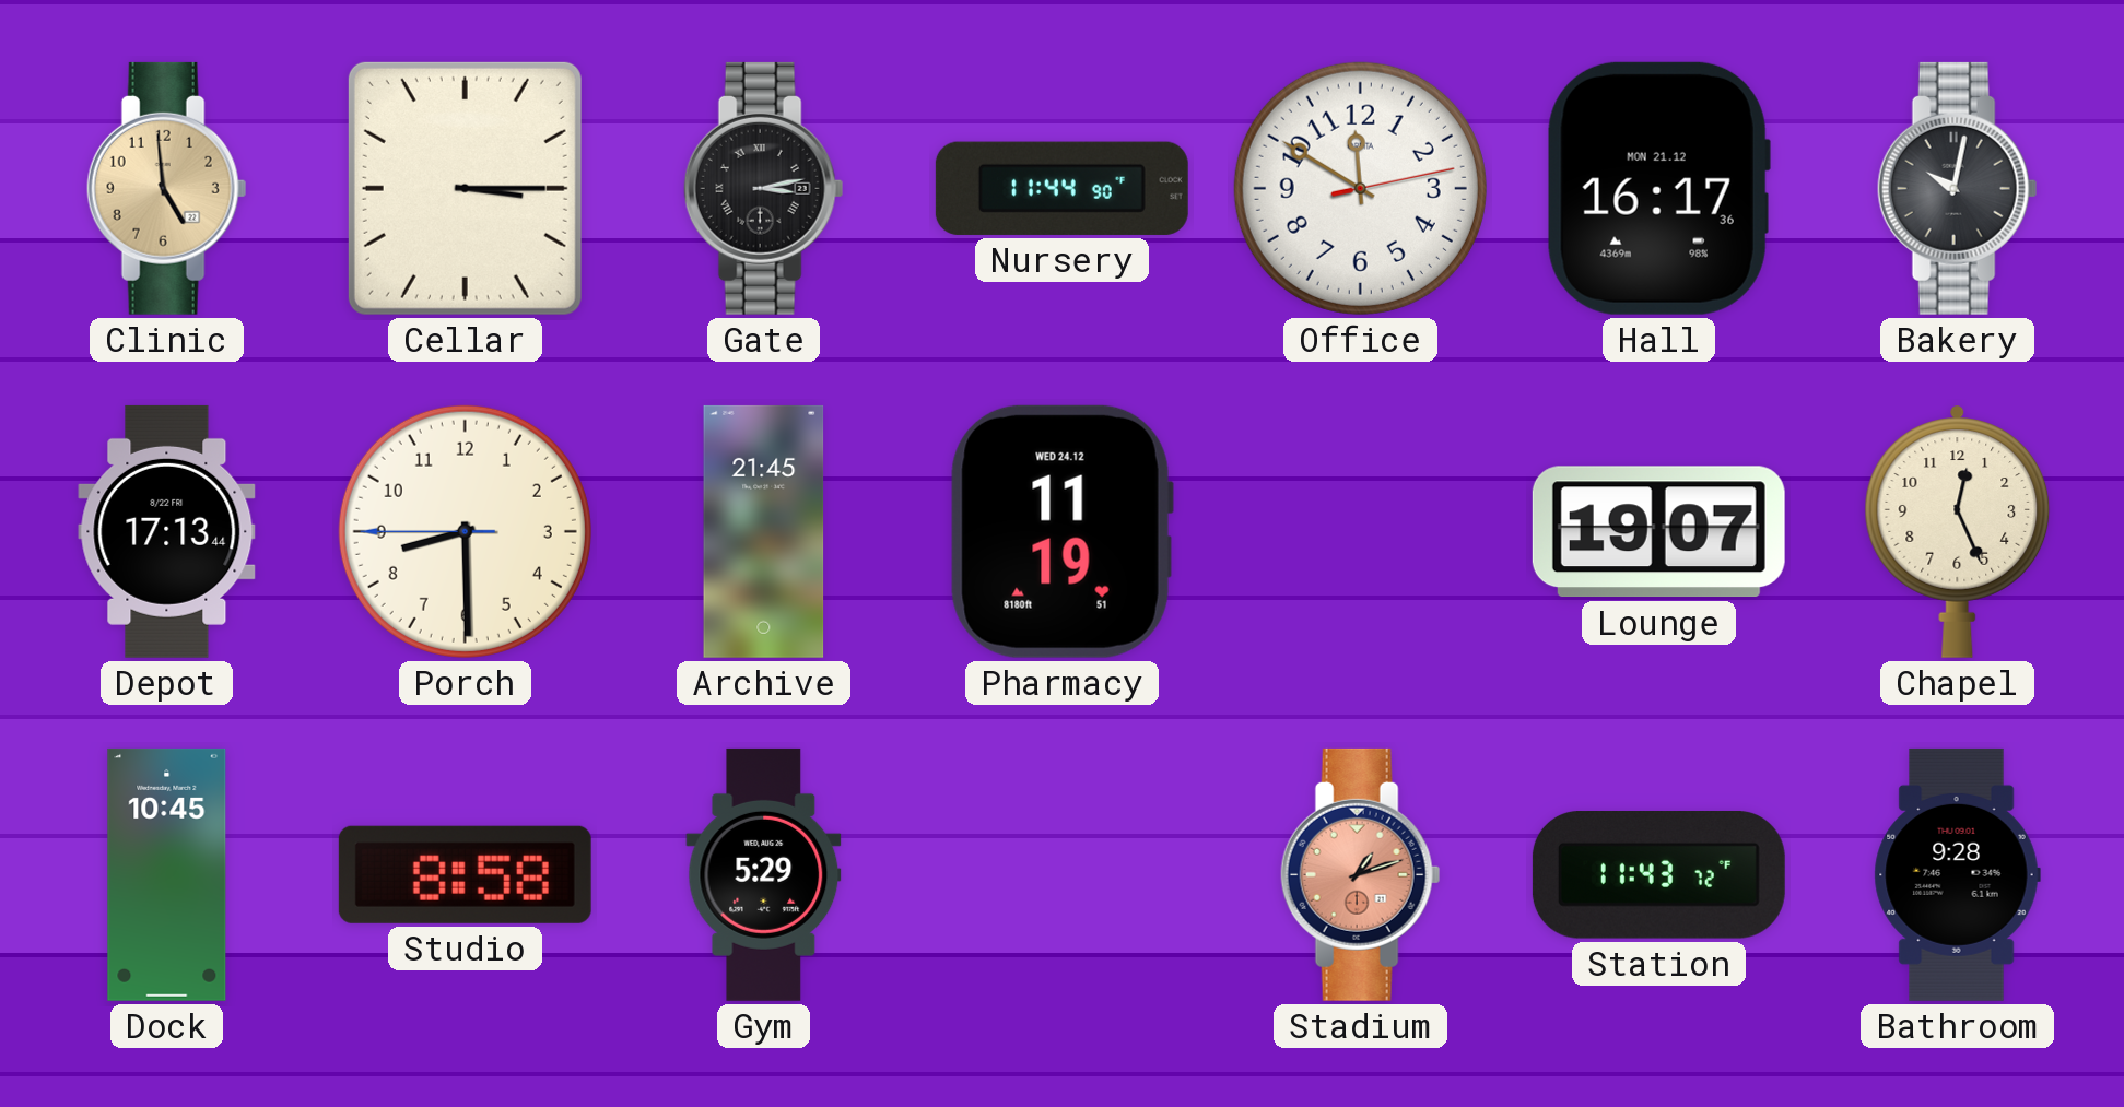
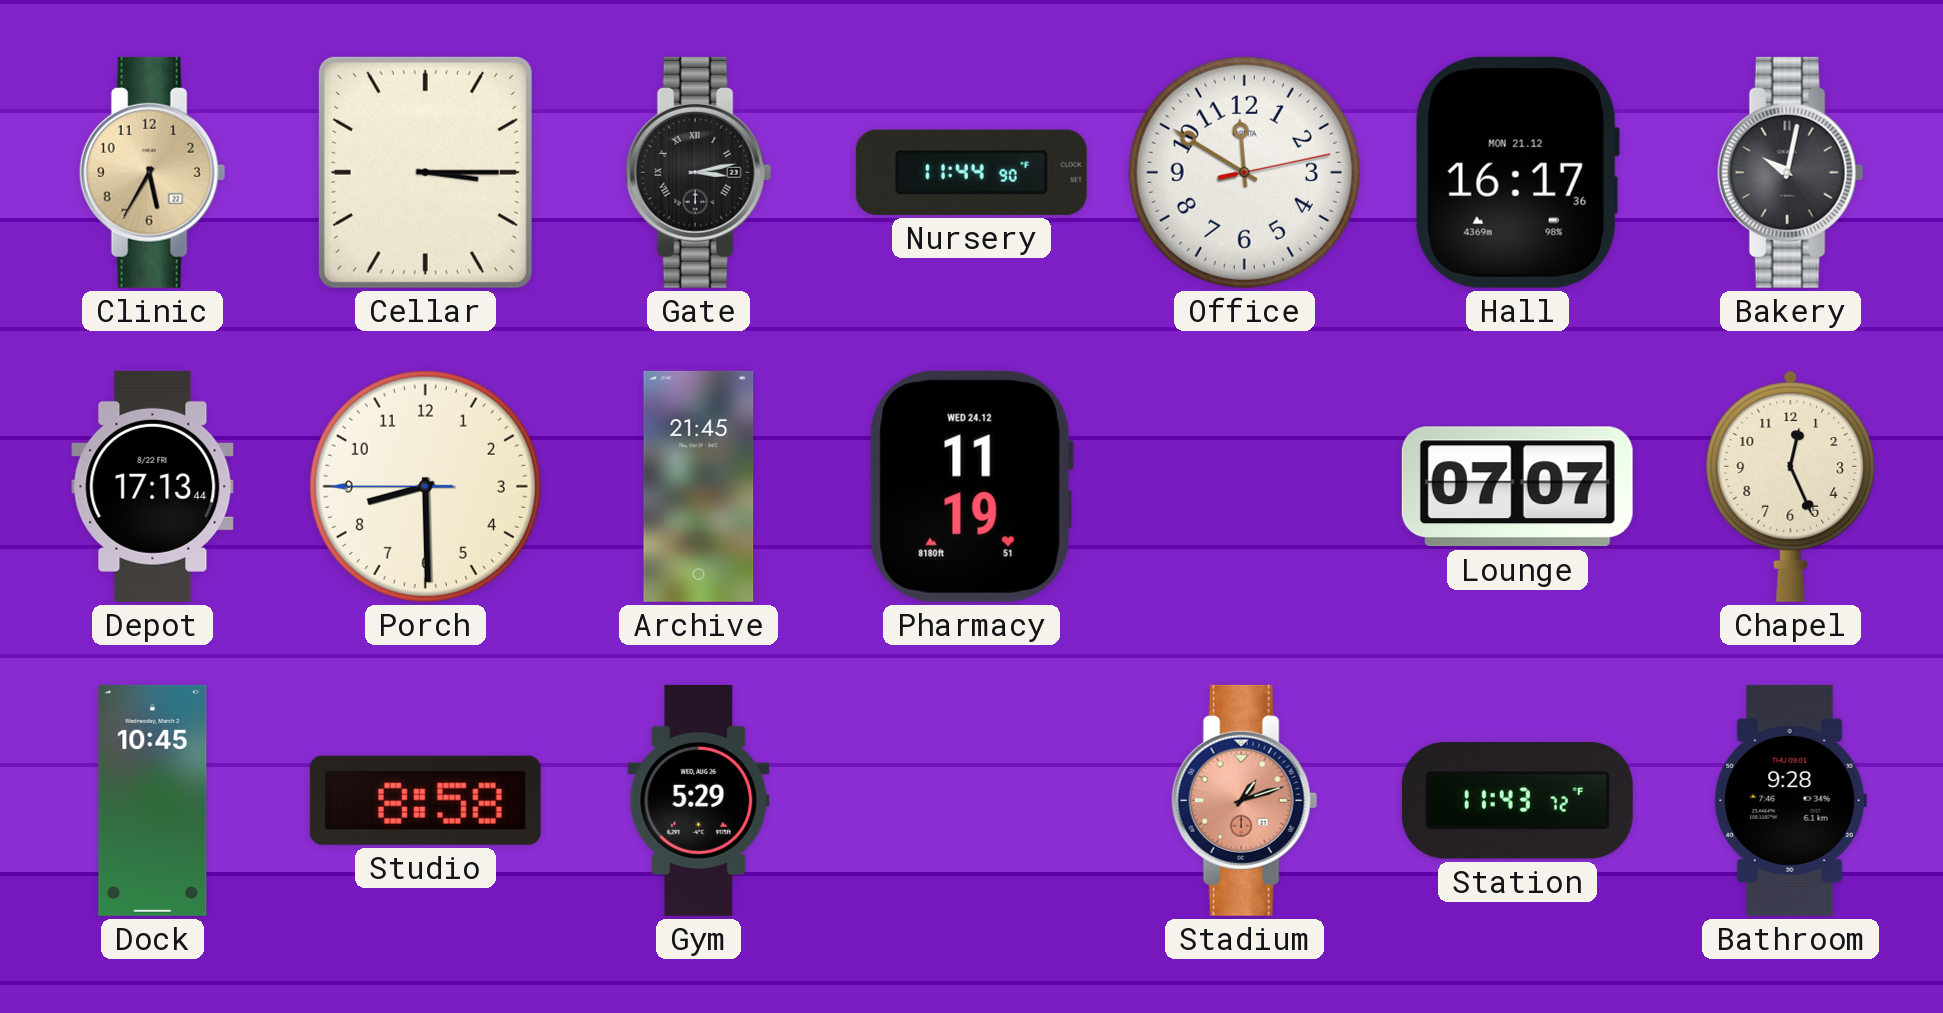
Clinic: 4:59 -> 5:35 (153, 172)
Lounge: 19:07 -> 07:07 (1517, 487)
